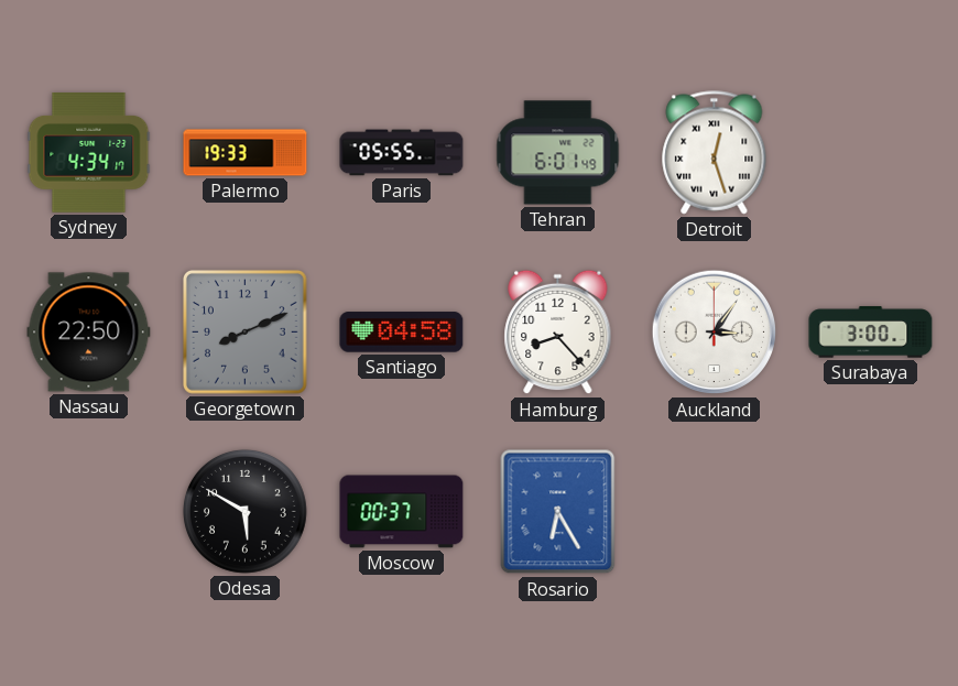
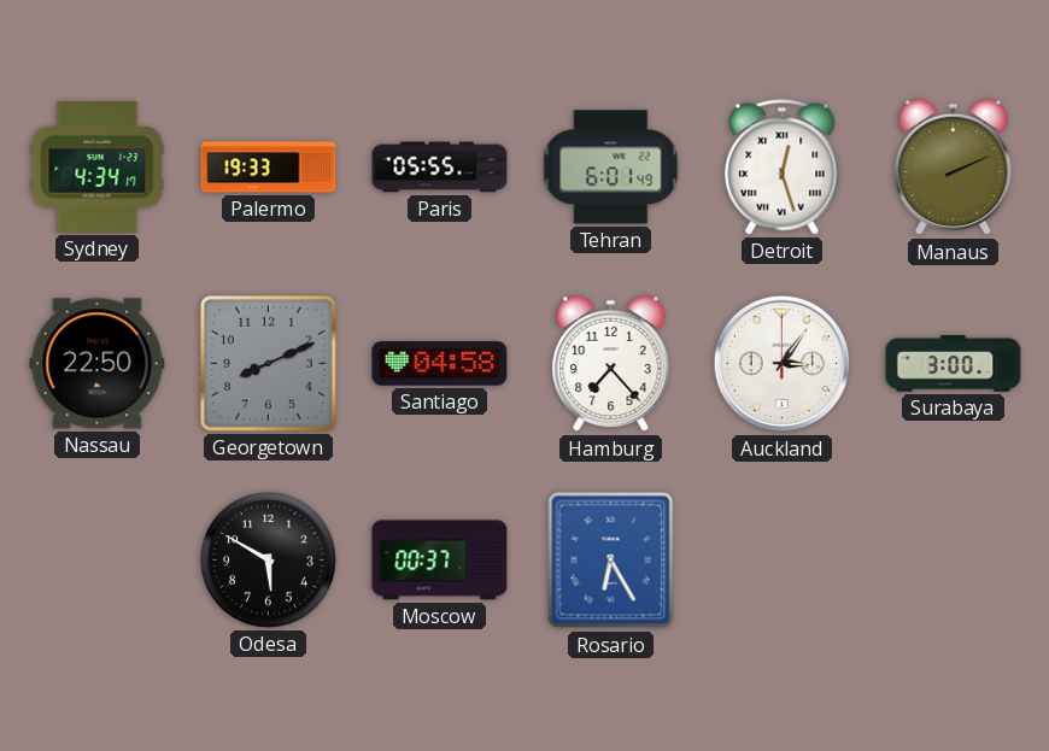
Manaus: none -> 2:11 (954, 168)
Hamburg: 8:23 -> 7:23 (611, 364)
